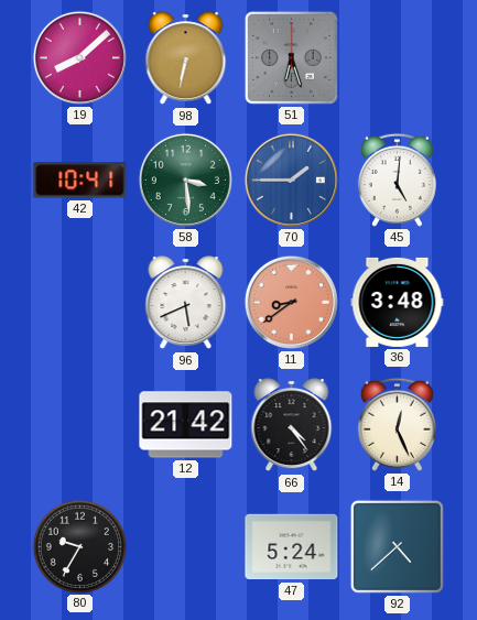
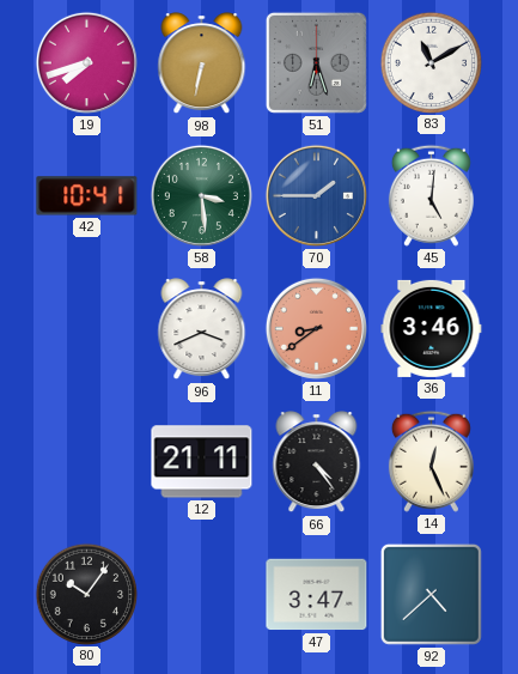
19: 8:08 -> 7:42 (86, 62)
83: none -> 11:10 (431, 62)
96: 5:41 -> 3:41 (202, 329)
36: 3:48 -> 3:46 (432, 328)
12: 21:42 -> 21:11 (202, 462)
80: 9:35 -> 10:06 (86, 594)
47: 5:24 -> 3:47 (317, 595)
